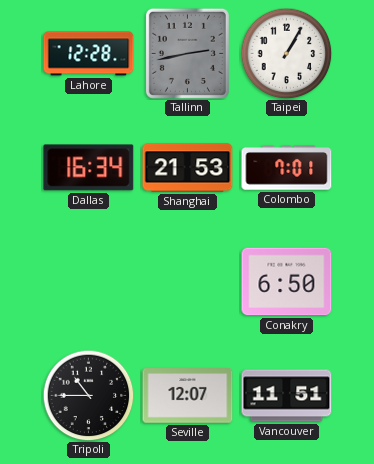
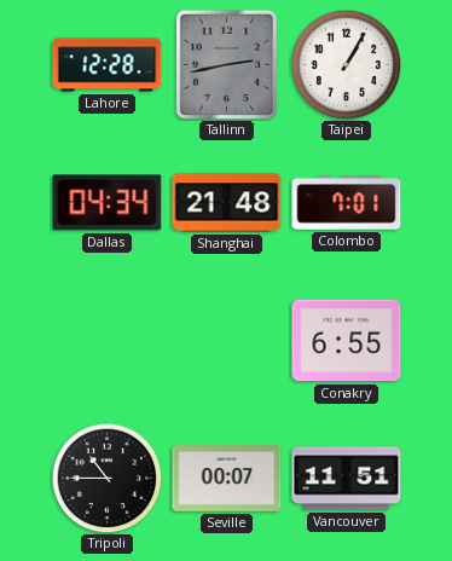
Dallas: 16:34 -> 04:34 (108, 203)
Shanghai: 21:53 -> 21:48 (227, 203)
Conakry: 6:50 -> 6:55 (347, 341)
Seville: 12:07 -> 00:07 (227, 479)
